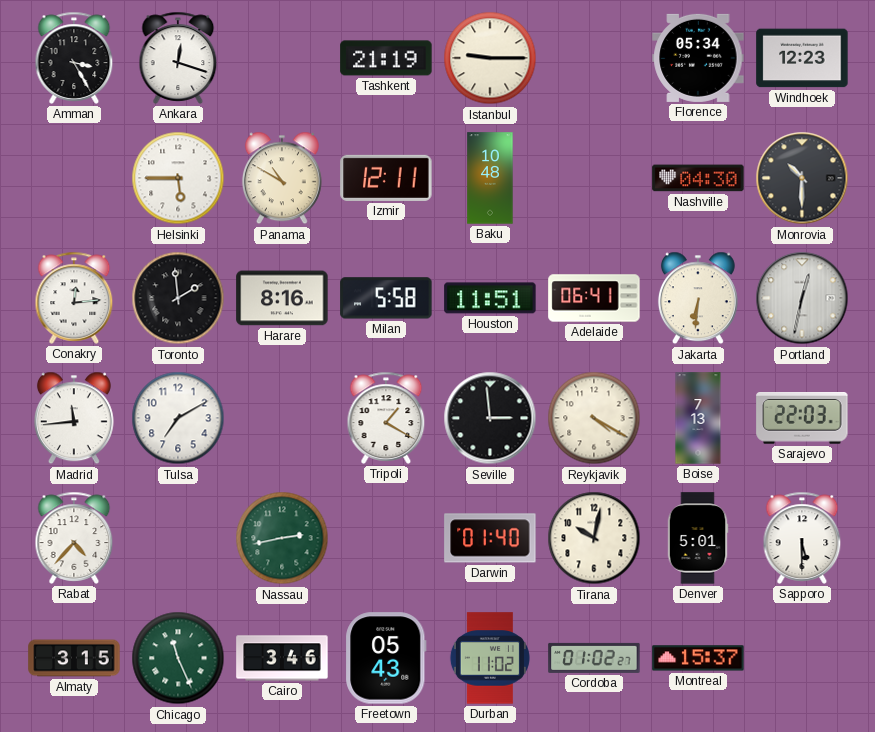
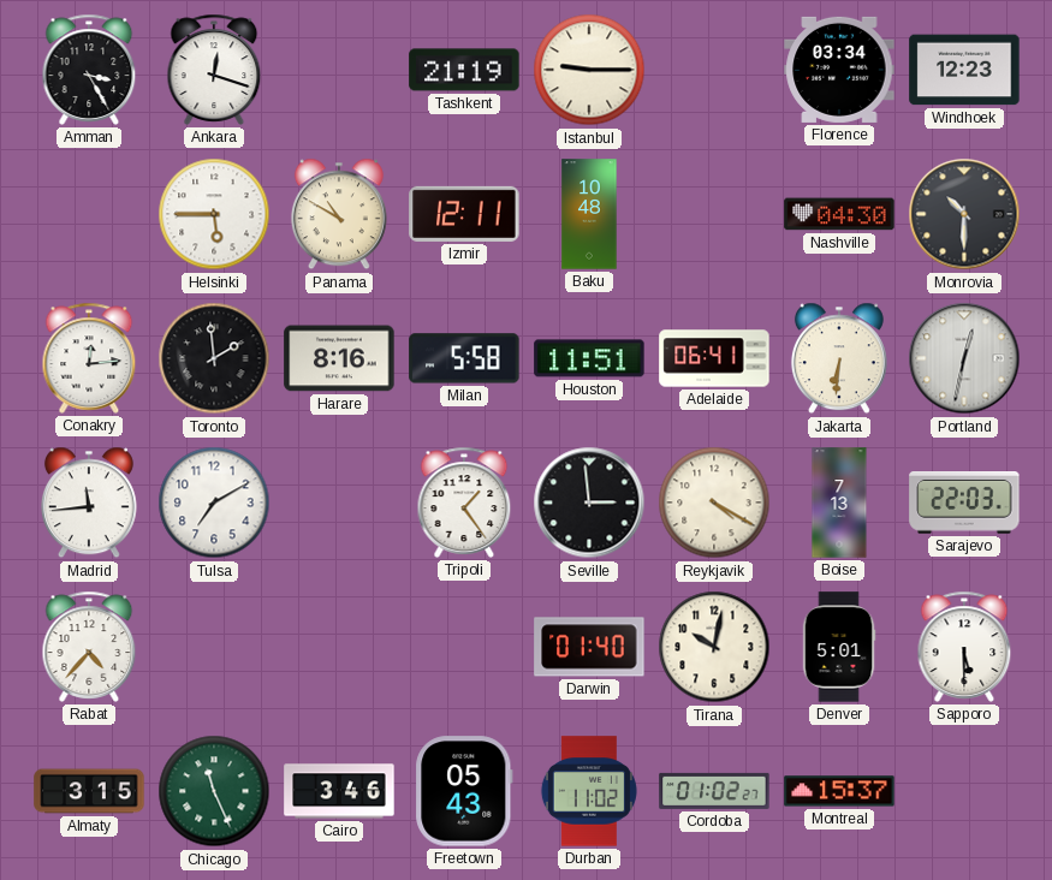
Florence: 05:34 -> 03:34 (839, 70)
Tripoli: 1:20 -> 1:24 (464, 503)
Nassau: 2:43 -> none (282, 538)
